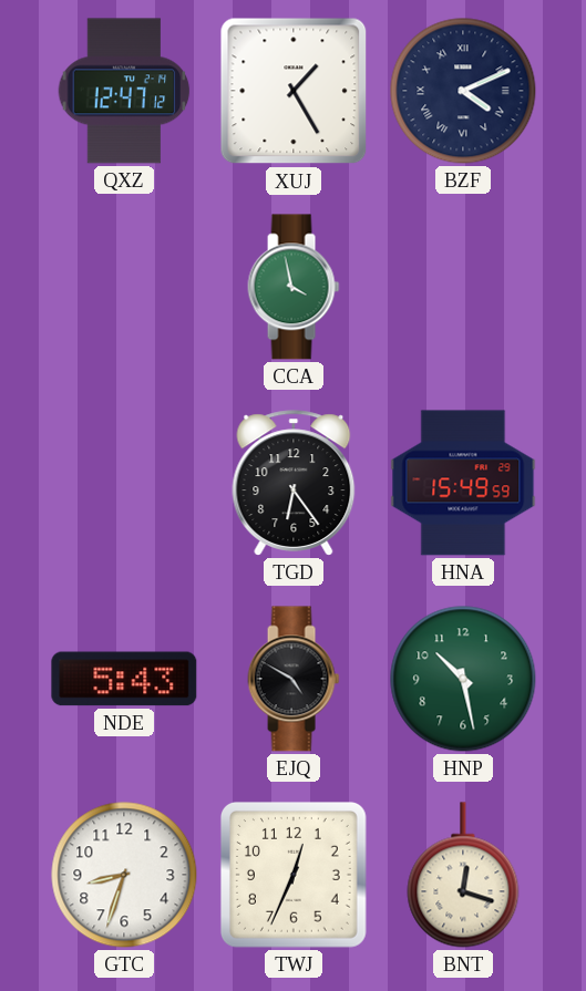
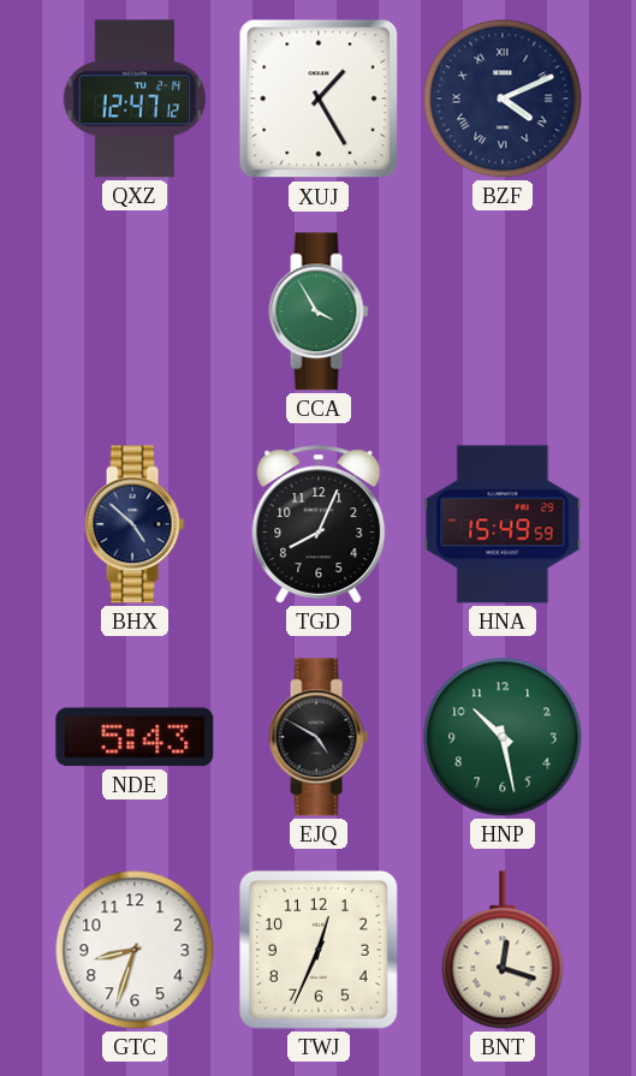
CCA: 3:58 -> 3:55 (319, 311)
BHX: none -> 4:52 (135, 524)
TGD: 6:24 -> 8:04 (319, 524)
